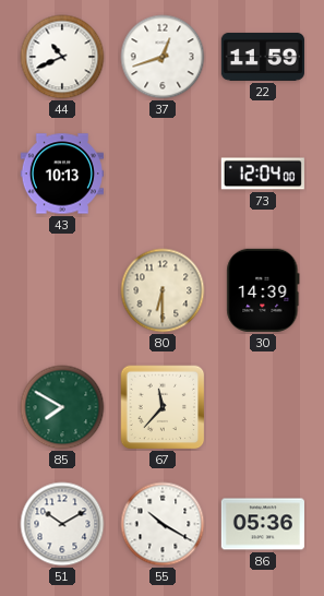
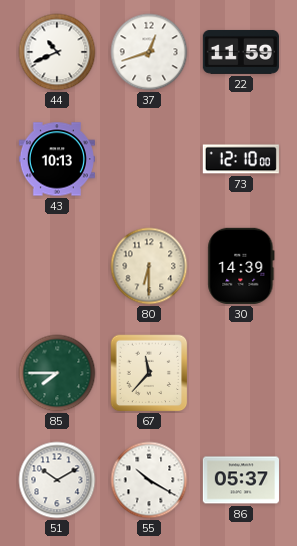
73: 12:04 -> 12:10 (241, 159)
85: 7:50 -> 7:45 (57, 373)
86: 05:36 -> 05:37 (241, 480)
